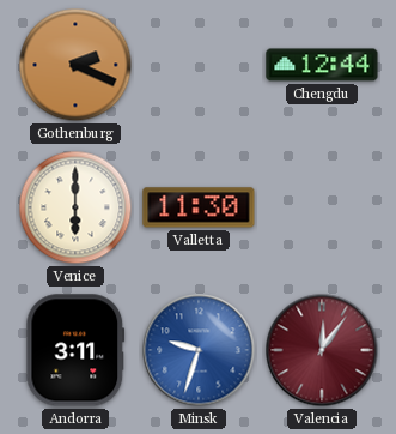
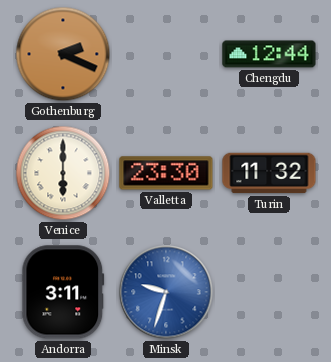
Valletta: 11:30 -> 23:30 (166, 173)
Turin: none -> 11:32 (269, 173)
Valencia: 12:06 -> none (322, 350)
